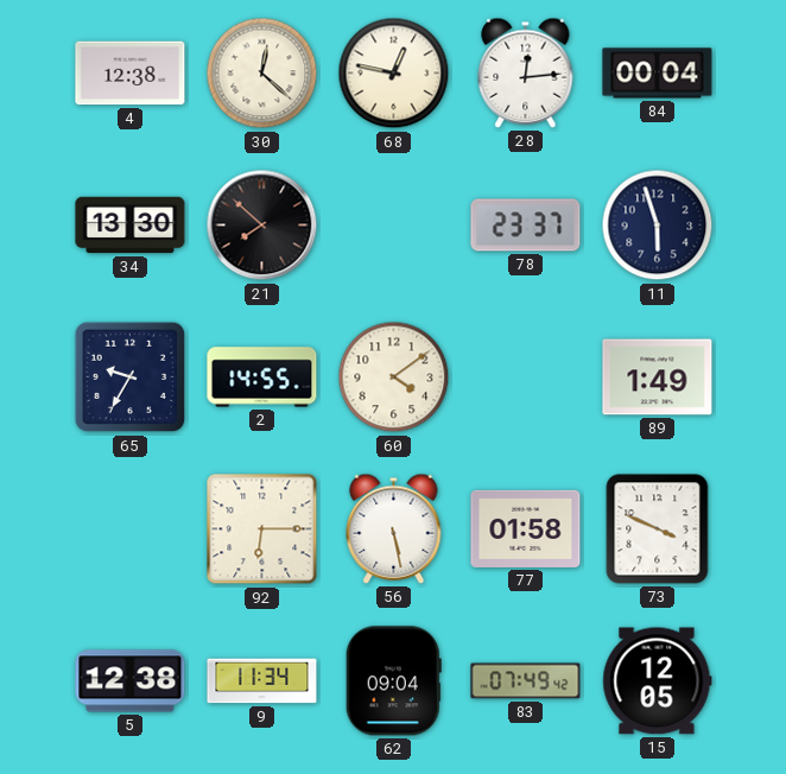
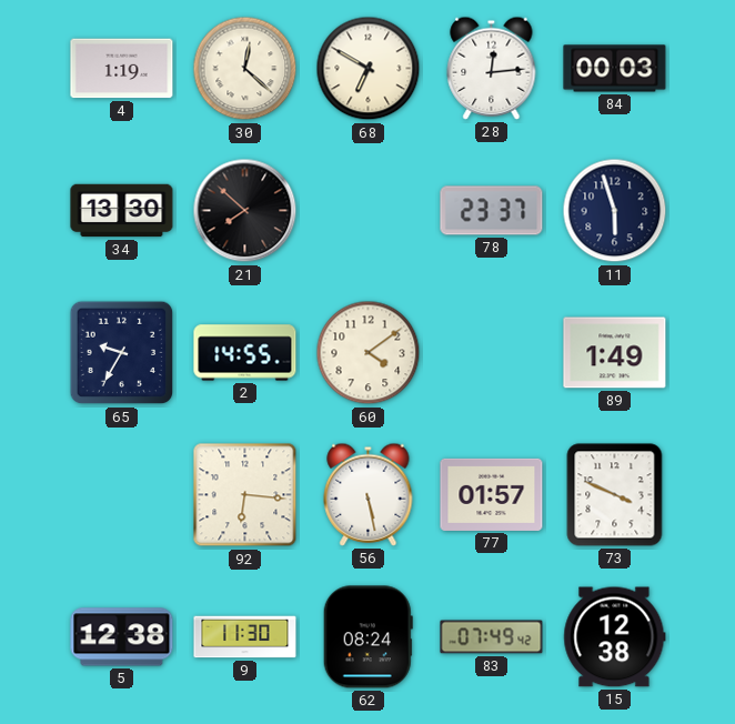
4: 12:38 -> 1:19 (122, 69)
68: 12:47 -> 6:50 (369, 69)
84: 00:04 -> 00:03 (615, 69)
92: 6:15 -> 6:16 (245, 495)
77: 01:58 -> 01:57 (492, 494)
9: 11:34 -> 11:30 (245, 637)
62: 09:04 -> 08:24 (367, 637)
15: 12:05 -> 12:38 (615, 637)
